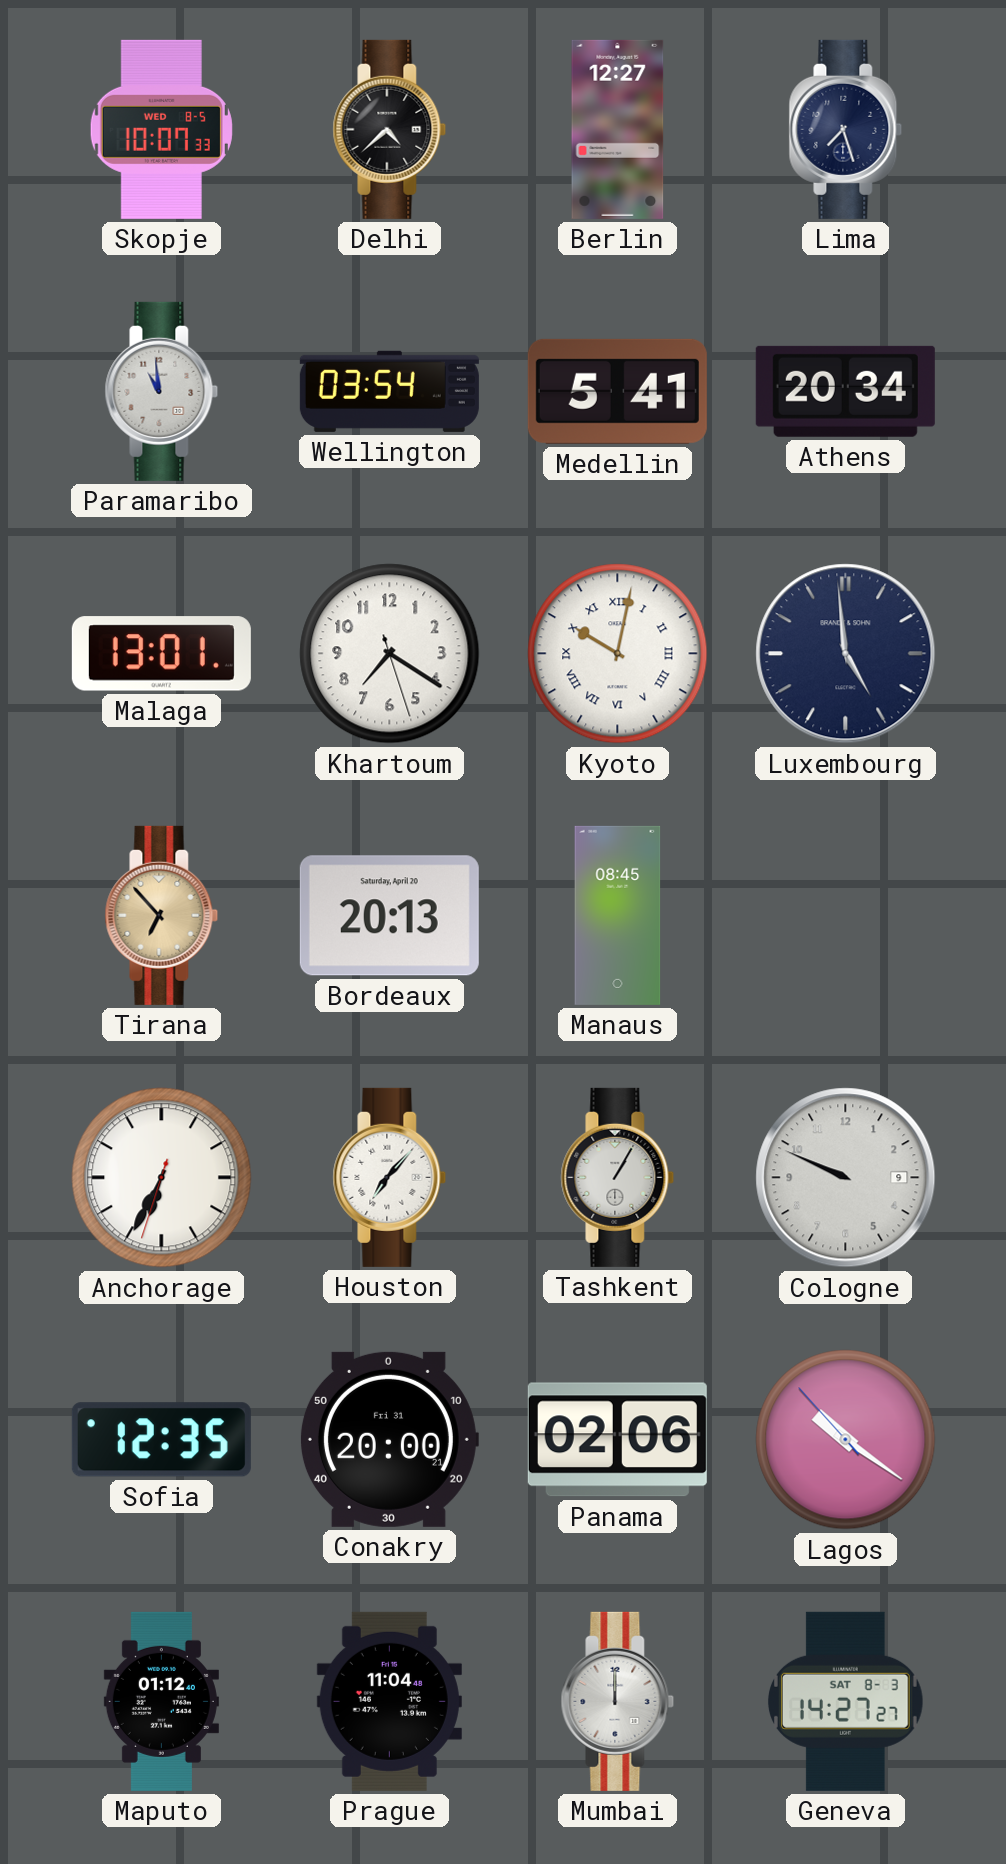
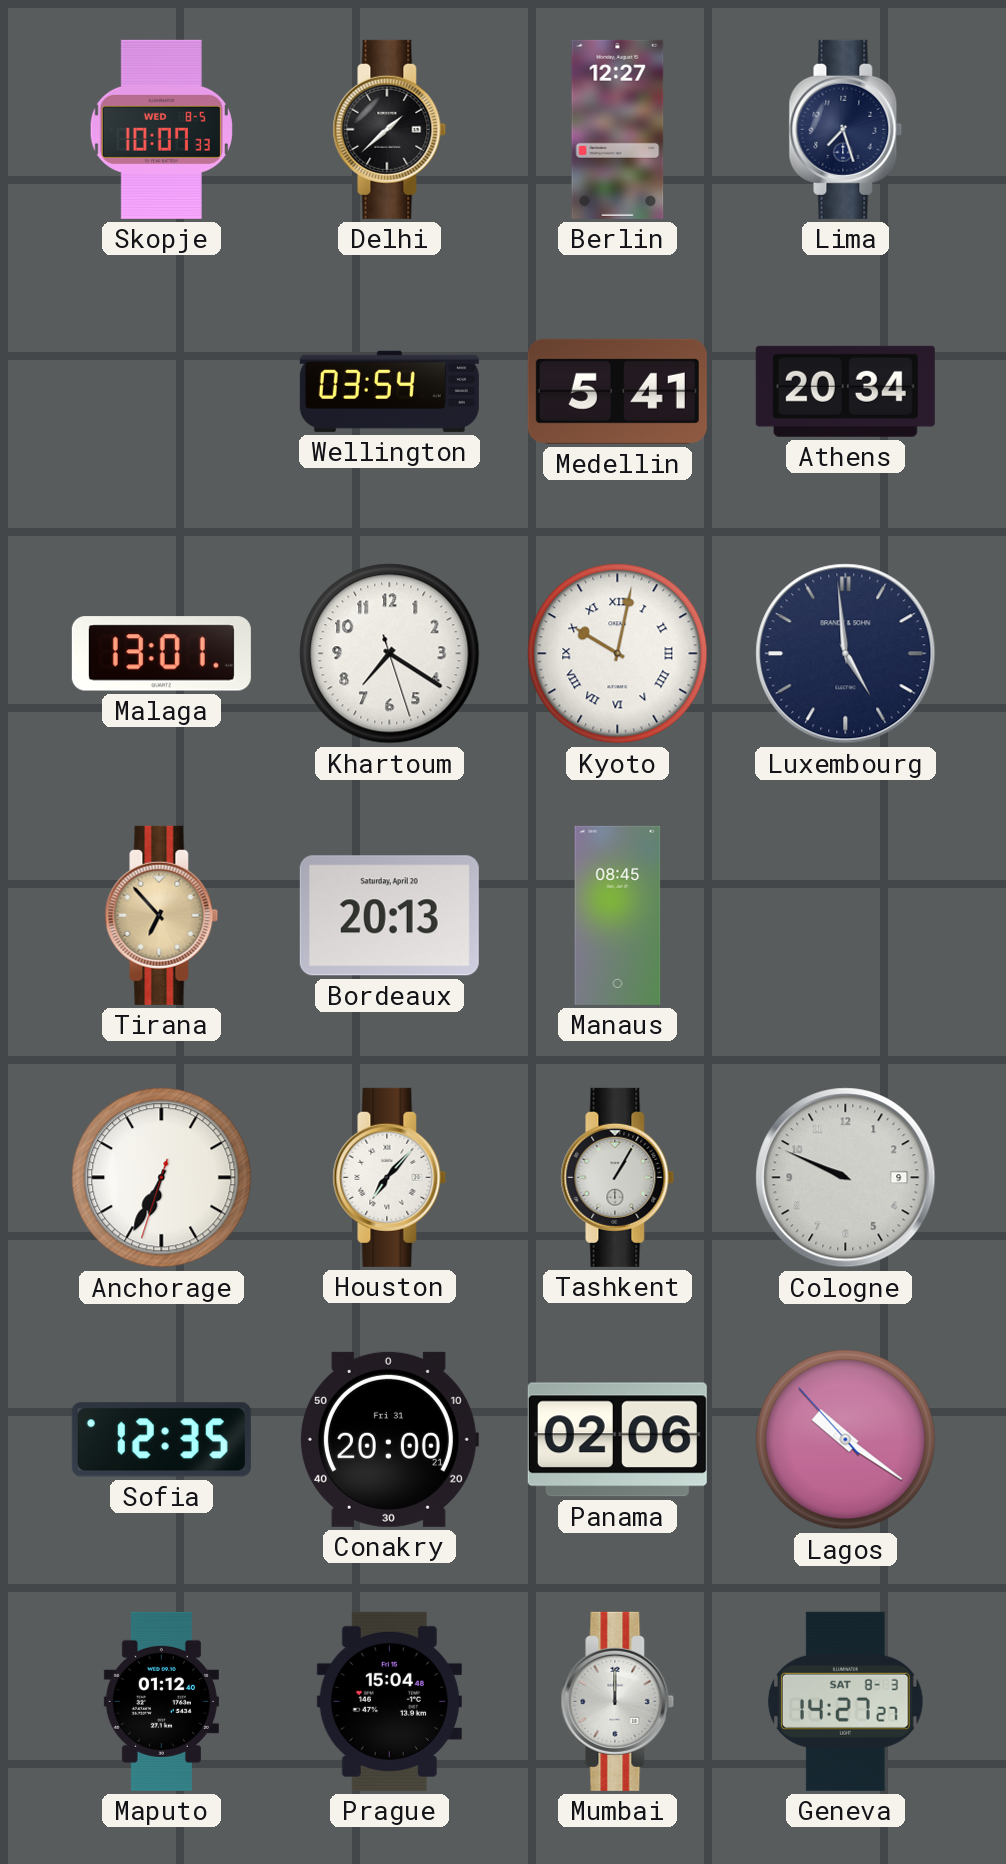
Delhi: 4:38 -> 1:38 (390, 129)
Paramaribo: 10:59 -> none (162, 391)
Prague: 11:04 -> 15:04 (389, 1701)
